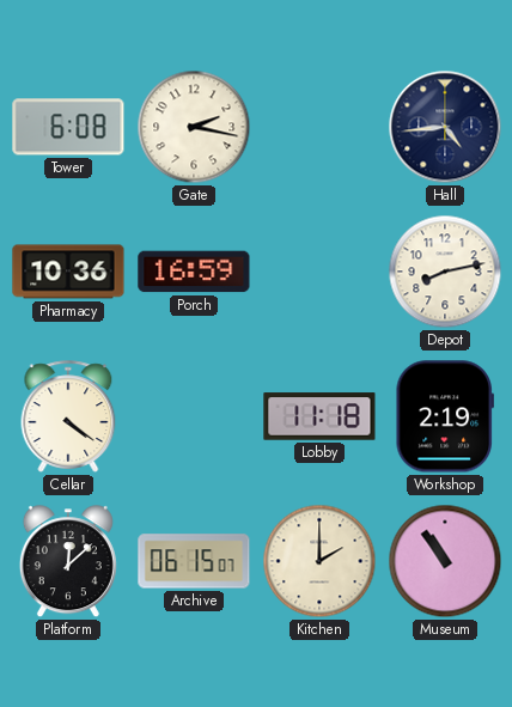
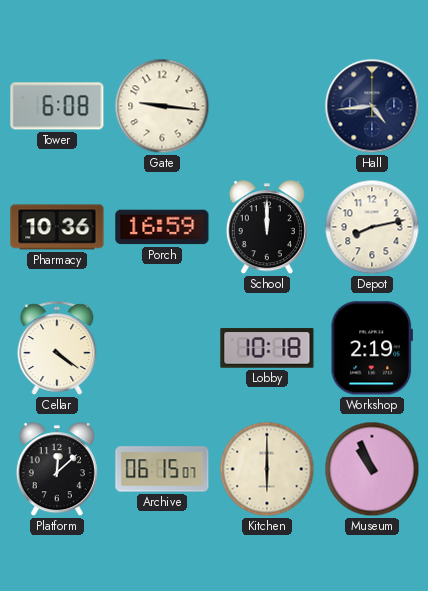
Gate: 2:17 -> 9:16 (162, 106)
School: none -> 12:00 (267, 228)
Lobby: 11:18 -> 10:18 (267, 348)
Kitchen: 2:00 -> 6:00 (267, 469)
Museum: 10:54 -> 10:56 (372, 469)
